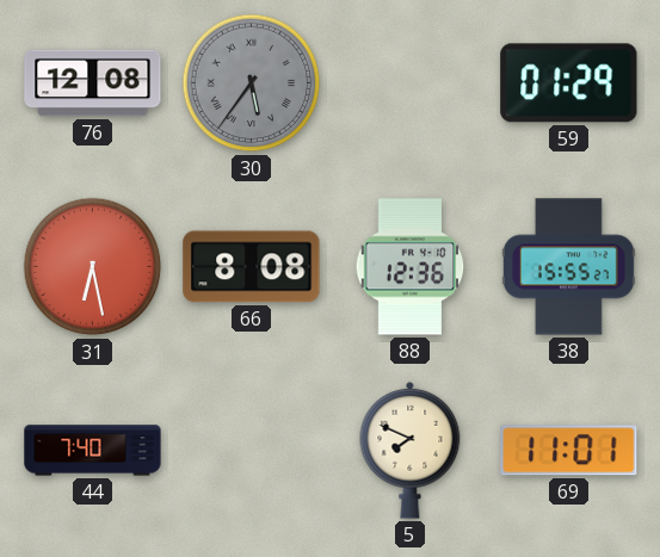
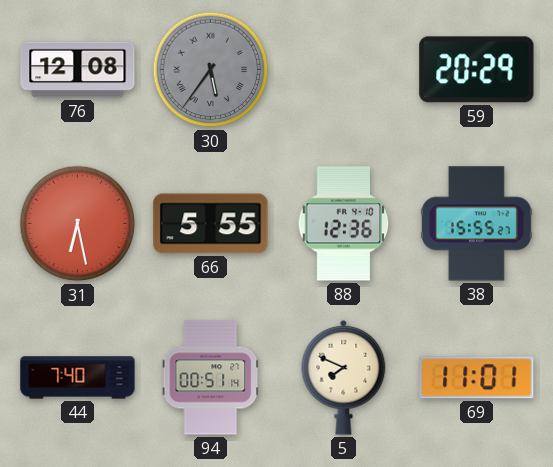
59: 01:29 -> 20:29 (477, 70)
66: 8:08 -> 5:55 (211, 224)
94: none -> 00:51 (211, 378)
